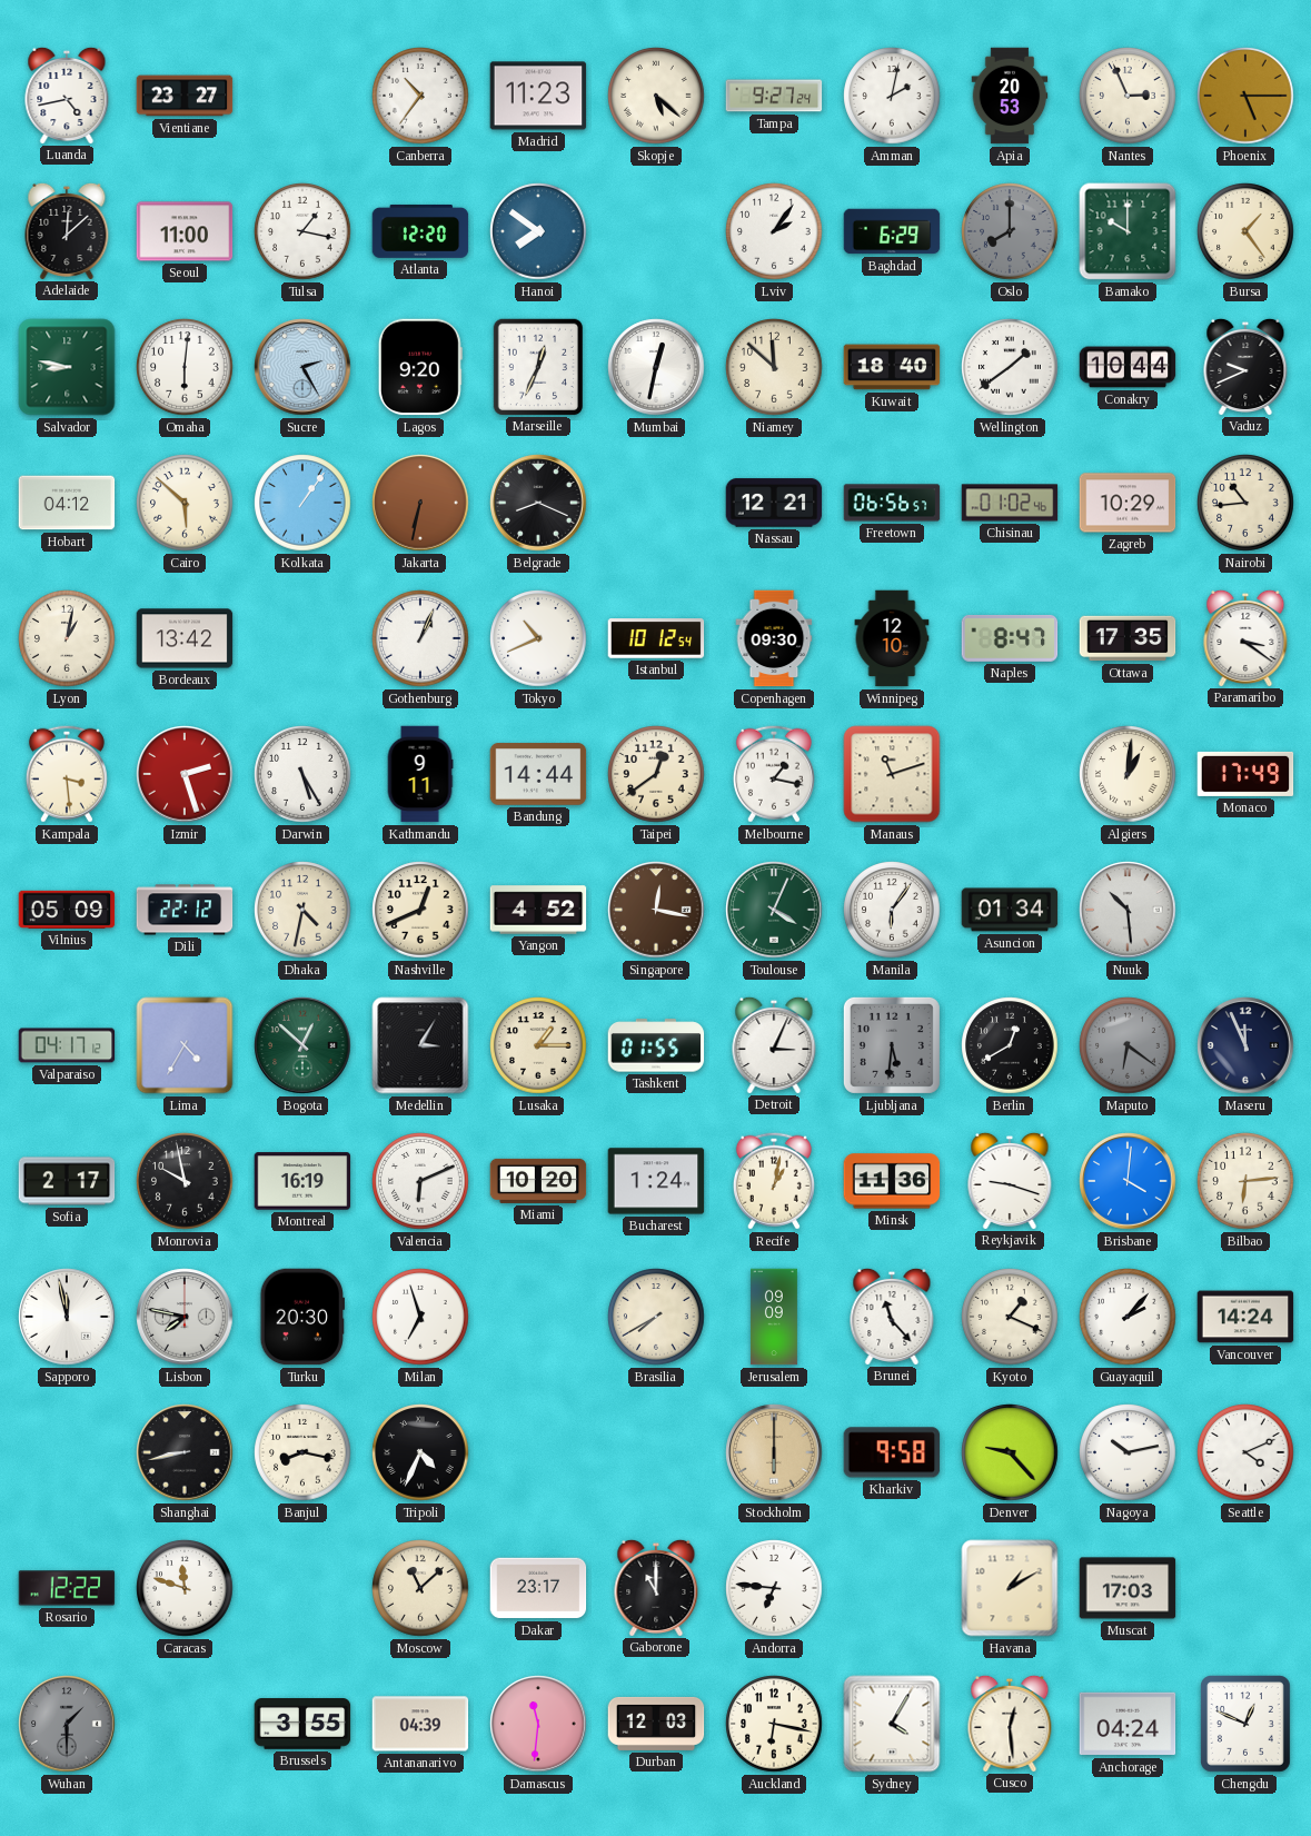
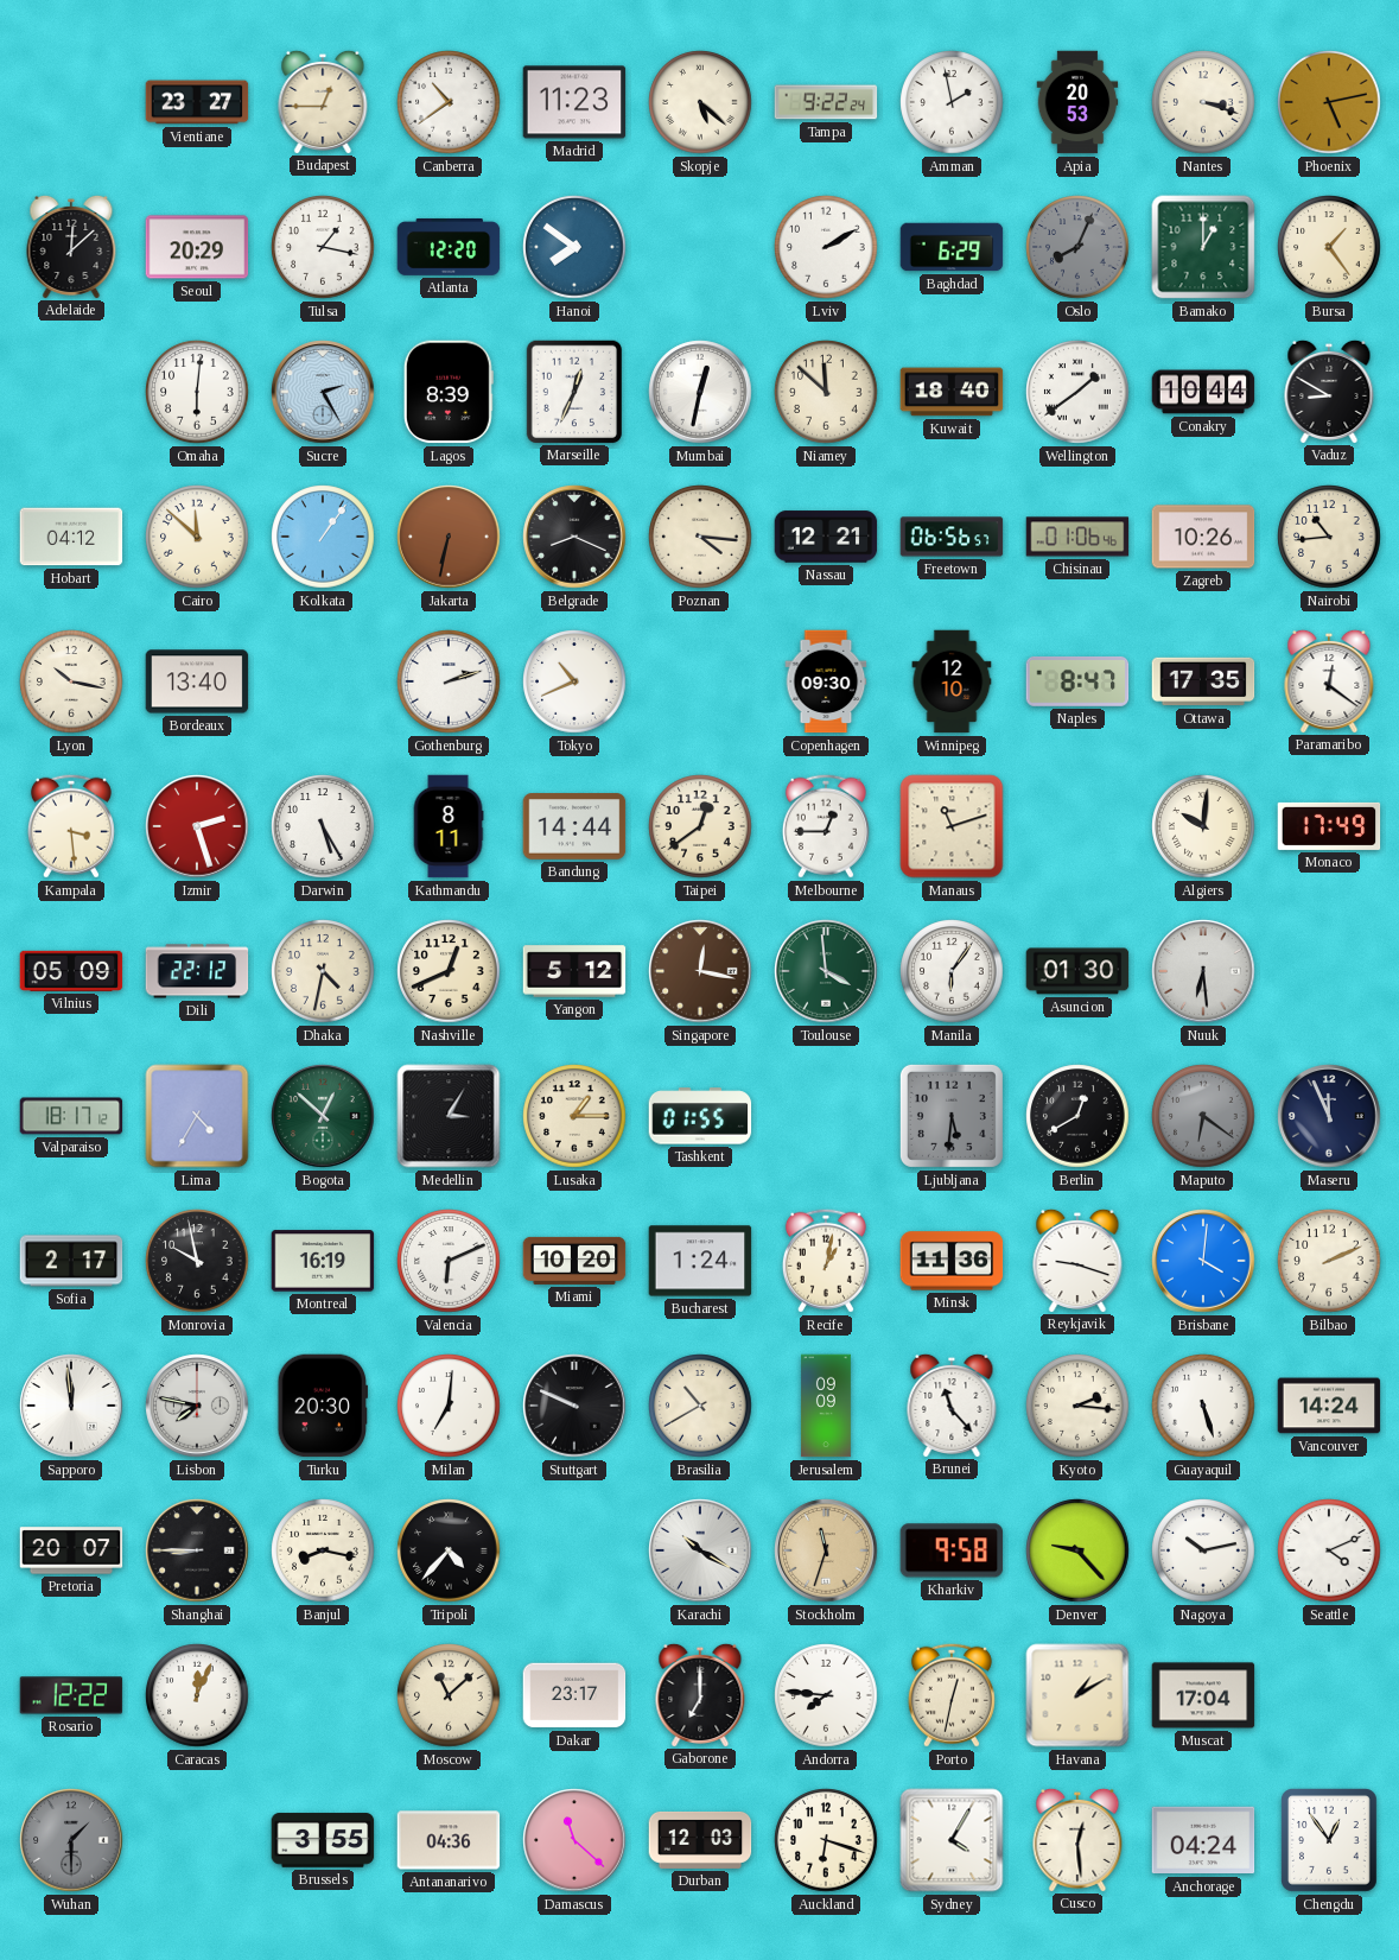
Luanda: 4:43 -> none (67, 95)
Budapest: none -> 12:45 (323, 101)
Canberra: 10:36 -> 10:39 (449, 102)
Tampa: 9:27 -> 9:22 (826, 102)
Amman: 2:02 -> 1:58 (952, 102)
Nantes: 2:56 -> 3:18 (1203, 102)
Phoenix: 5:15 -> 5:13 (1329, 102)
Seoul: 11:00 -> 20:29 (197, 247)
Lviv: 2:06 -> 2:10 (826, 247)
Oslo: 8:00 -> 8:04 (1077, 247)
Bamako: 10:00 -> 1:00 (1203, 247)
Salvador: 8:47 -> none (67, 367)
Lagos: 9:20 -> 8:39 (449, 392)
Vaduz: 9:41 -> 8:50 (1329, 391)
Cairo: 5:52 -> 11:52 (197, 537)
Poznan: none -> 4:16 (700, 537)
Chisinau: 01:02 -> 01:06 (1077, 537)
Zagreb: 10:29 -> 10:26 (1203, 537)
Lyon: 1:02 -> 10:17 (71, 681)
Bordeaux: 13:42 -> 13:40 (197, 681)
Gothenburg: 1:04 -> 2:12 (449, 681)
Istanbul: 10:12 -> none (656, 638)
Paramaribo: 3:21 -> 12:21 (1329, 680)
Kathmandu: 9:11 -> 8:11 (449, 826)
Melbourne: 1:17 -> 12:45 (826, 826)
Algiers: 1:01 -> 10:01 (1203, 826)
Yangon: 4:52 -> 5:12 (574, 971)
Toulouse: 4:04 -> 3:59 (826, 971)
Asuncion: 01:34 -> 01:30 (1077, 971)
Nuuk: 10:29 -> 6:29 (1203, 971)
Valparaiso: 04:17 -> 18:17 (71, 1116)
Detroit: 3:04 -> none (774, 1044)
Bilbao: 6:14 -> 2:11 (1329, 1261)
Sapporo: 11:58 -> 11:59 (71, 1406)
Milan: 6:57 -> 7:01 (449, 1406)
Stuttgart: none -> 9:49 (574, 1406)
Brasilia: 7:40 -> 10:40 (700, 1406)
Kyoto: 1:19 -> 2:16 (1077, 1406)
Guayaquil: 2:07 -> 5:27 (1203, 1406)
Pretoria: none -> 20:07 (71, 1550)
Shanghai: 8:43 -> 8:45 (197, 1550)
Tripoli: 4:34 -> 4:37 (449, 1550)
Karachi: none -> 10:20 (700, 1550)
Stockholm: 6:00 -> 11:33 (826, 1550)
Caracas: 11:48 -> 12:04 (197, 1695)
Gaborone: 11:00 -> 7:00 (700, 1694)
Andorra: 6:46 -> 7:46 (826, 1695)
Porto: none -> 12:32 (952, 1695)
Muscat: 17:03 -> 17:04 (1203, 1695)
Antananarivo: 04:39 -> 04:36 (449, 1840)
Damascus: 11:31 -> 11:22 (574, 1840)
Auckland: 6:17 -> 6:18 (826, 1840)
Chengdu: 12:49 -> 12:54 (1330, 1841)
